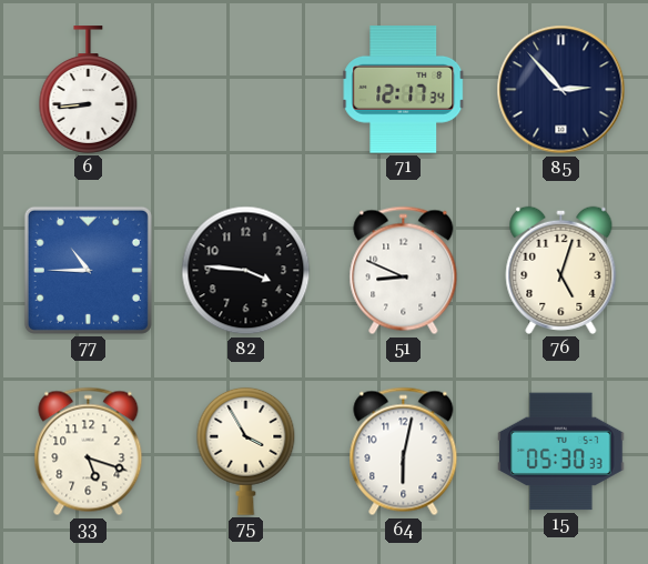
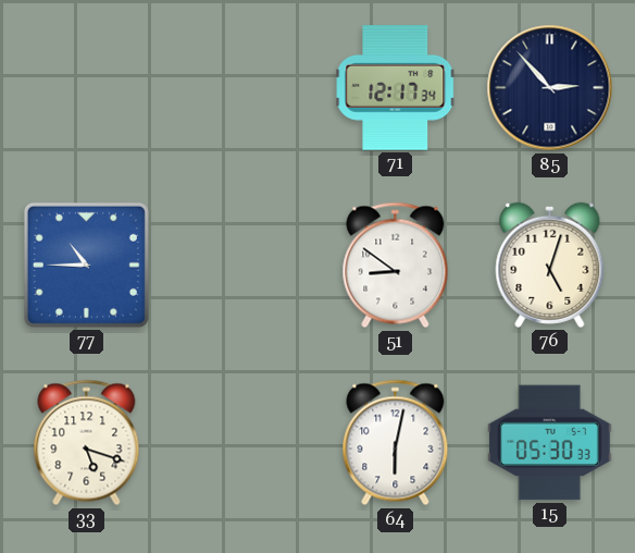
6: 8:44 -> none (89, 90)
82: 3:46 -> none (246, 271)
51: 8:49 -> 8:51 (396, 266)
75: 3:55 -> none (246, 451)
